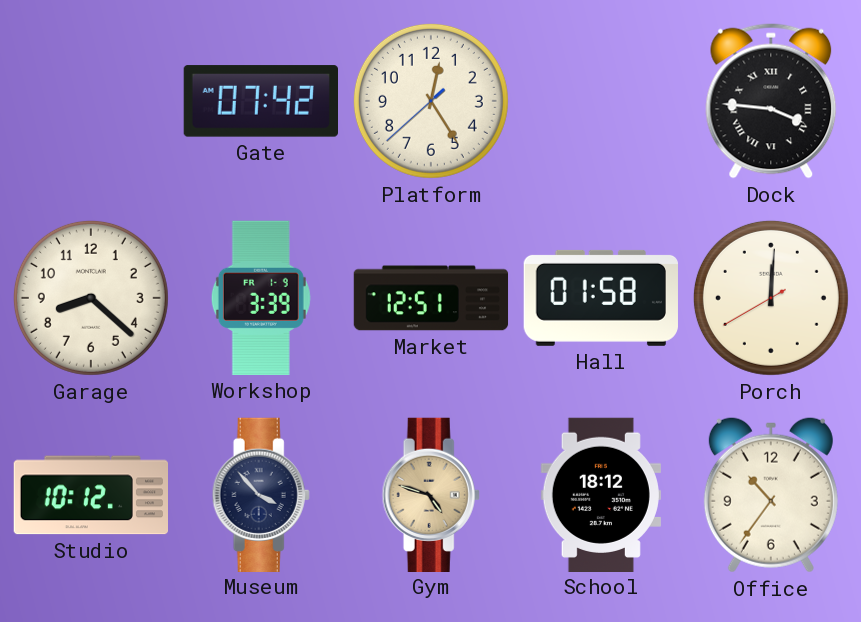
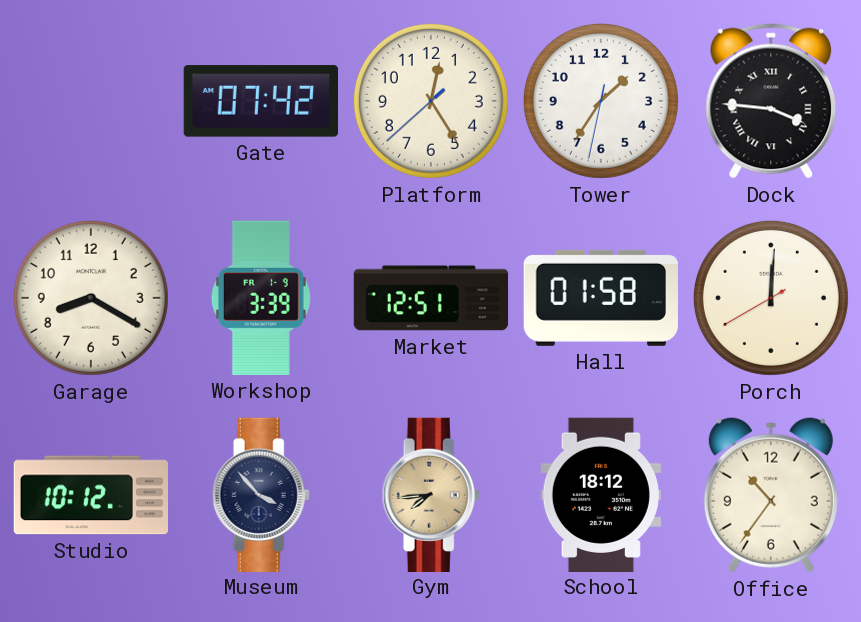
Tower: none -> 1:35 (601, 101)
Garage: 8:22 -> 8:20 (91, 298)
Gym: 4:48 -> 7:44 (431, 494)
